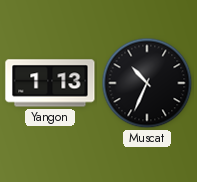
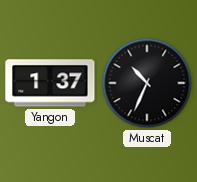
Yangon: 1:13 -> 1:37 (50, 83)
